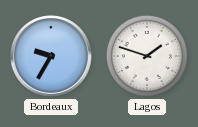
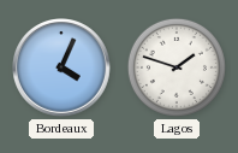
Bordeaux: 9:35 -> 4:04 (63, 69)
